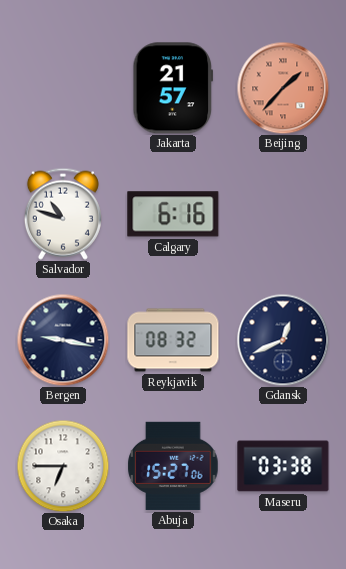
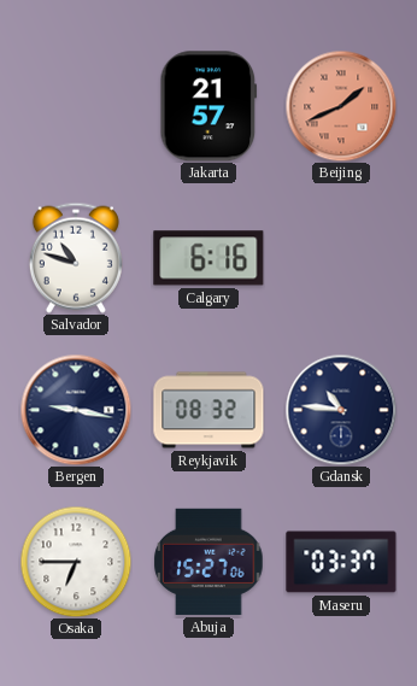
Beijing: 1:37 -> 1:41 (341, 106)
Gdansk: 12:41 -> 10:46 (341, 410)
Maseru: 03:38 -> 03:37 (341, 562)
